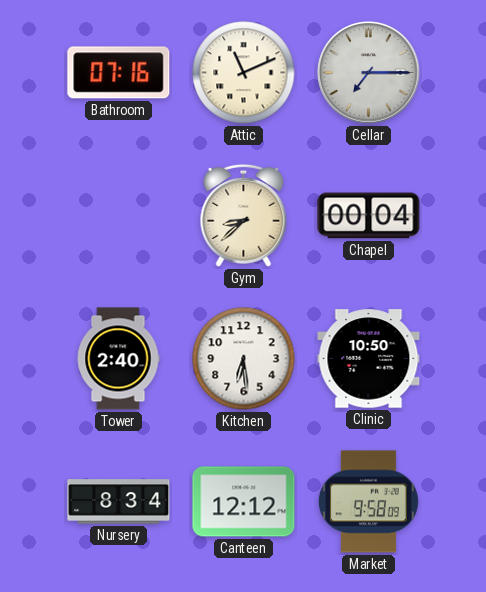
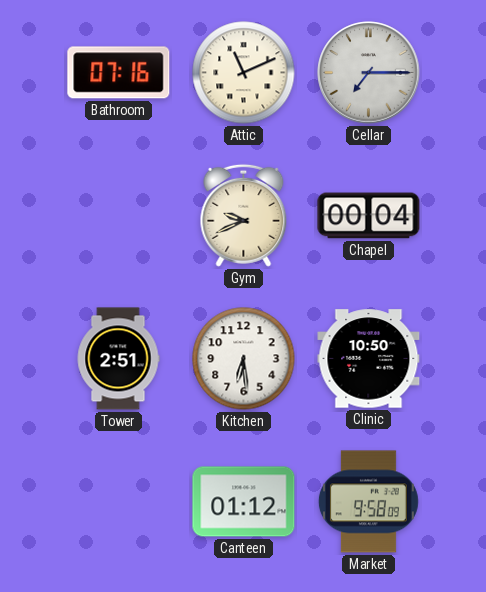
Gym: 8:38 -> 9:41 (244, 215)
Tower: 2:40 -> 2:51 (118, 359)
Nursery: 8:34 -> none (119, 502)
Canteen: 12:12 -> 01:12 (244, 502)
